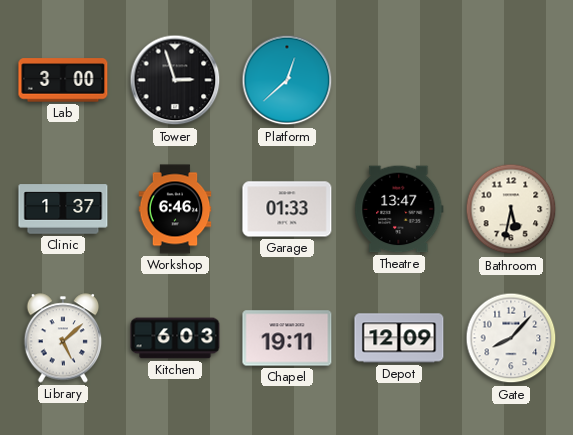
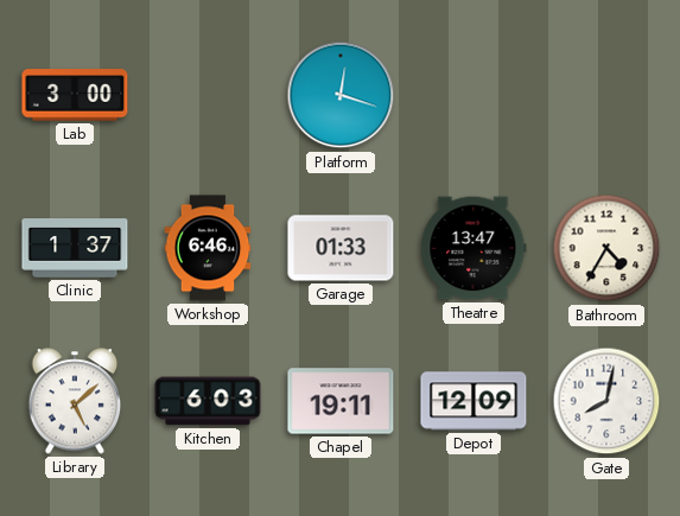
Tower: 2:57 -> none (175, 80)
Platform: 12:38 -> 12:18 (341, 95)
Bathroom: 5:32 -> 4:35 (606, 248)
Gate: 8:07 -> 8:02 (606, 401)
